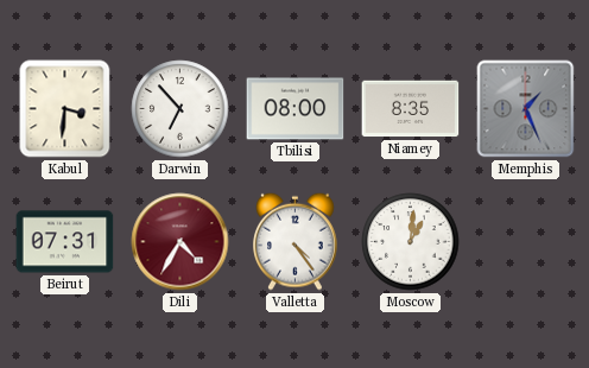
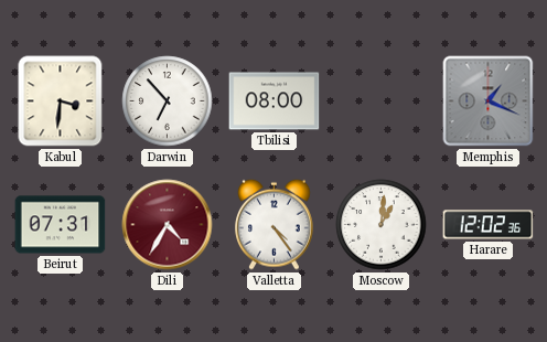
Niamey: 8:35 -> none (411, 109)
Memphis: 1:26 -> 1:19 (489, 101)
Harare: none -> 12:02 (489, 225)
